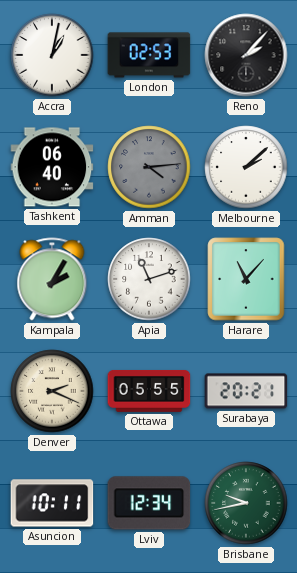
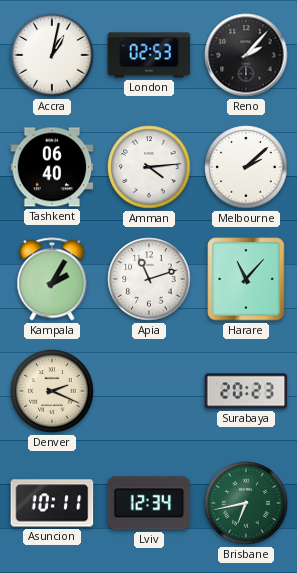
Amman dial: grey -> white (149, 167)
Ottawa: 05:55 -> none (149, 391)
Surabaya: 20:21 -> 20:23 (246, 391)
Brisbane: 9:43 -> 6:43 (246, 503)
